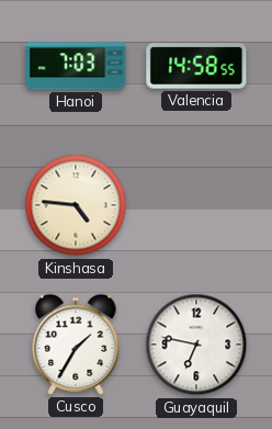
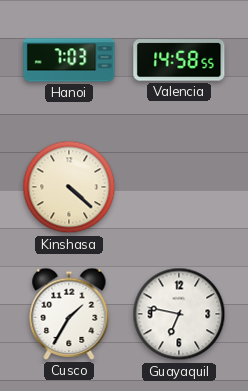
Kinshasa: 4:46 -> 4:22 (69, 187)
